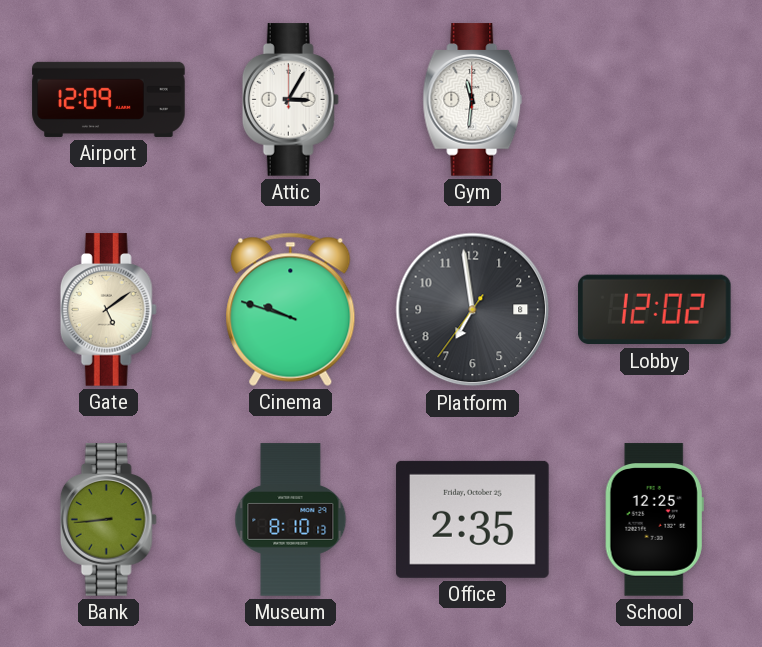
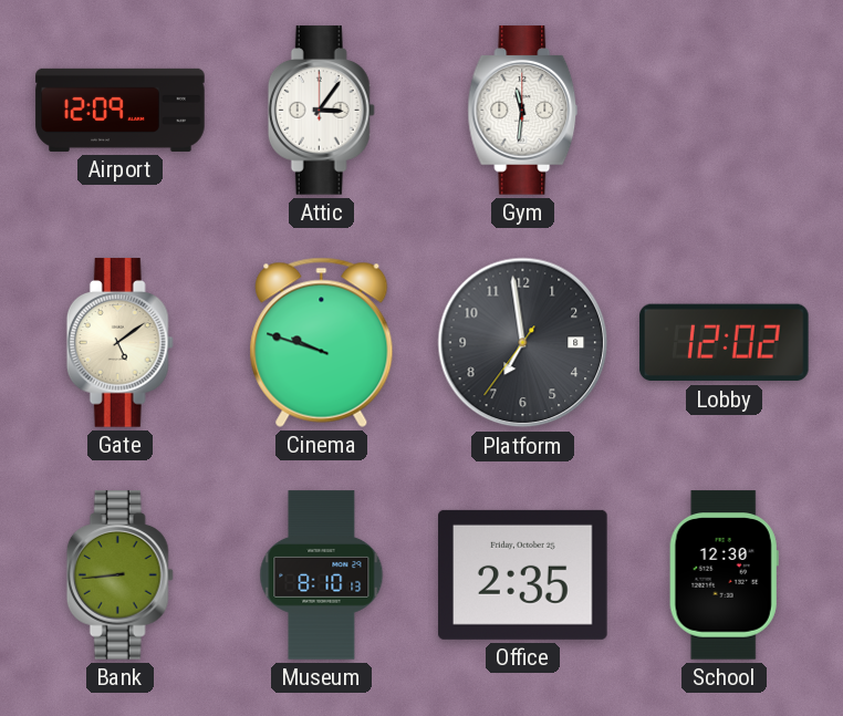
Attic: 3:05 -> 3:06 (321, 111)
School: 12:25 -> 12:30 (724, 575)
